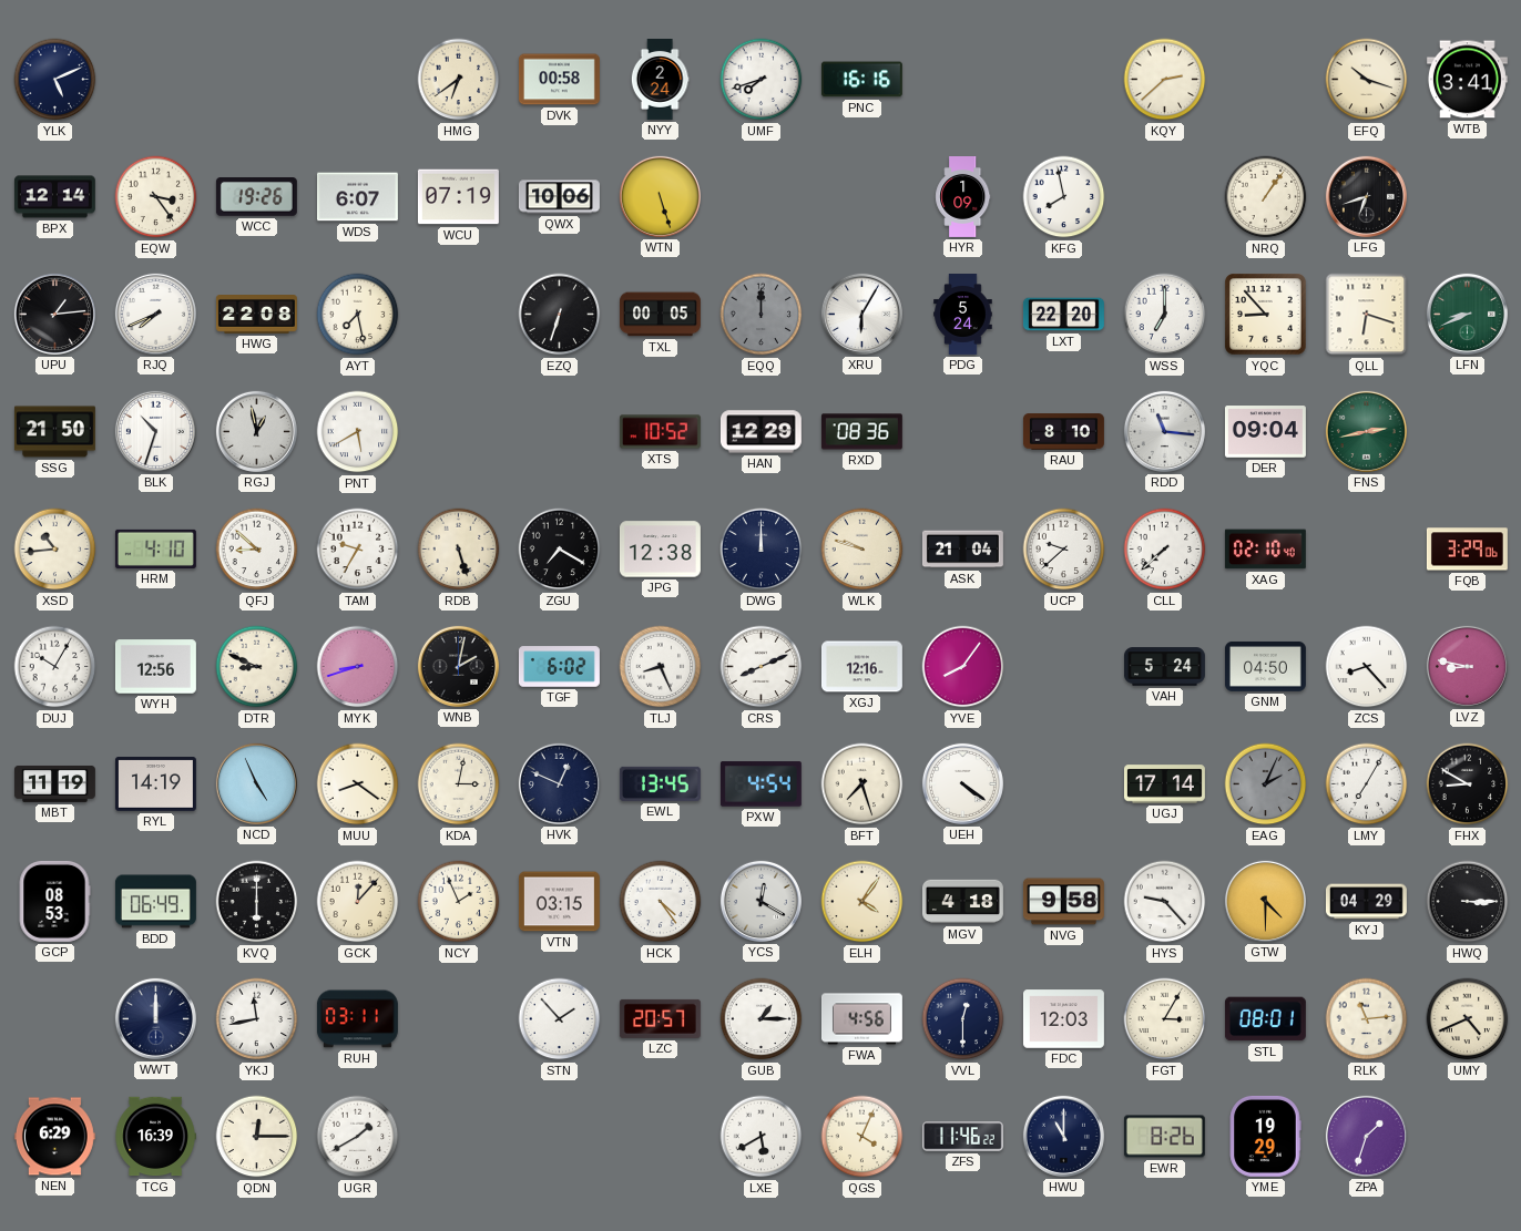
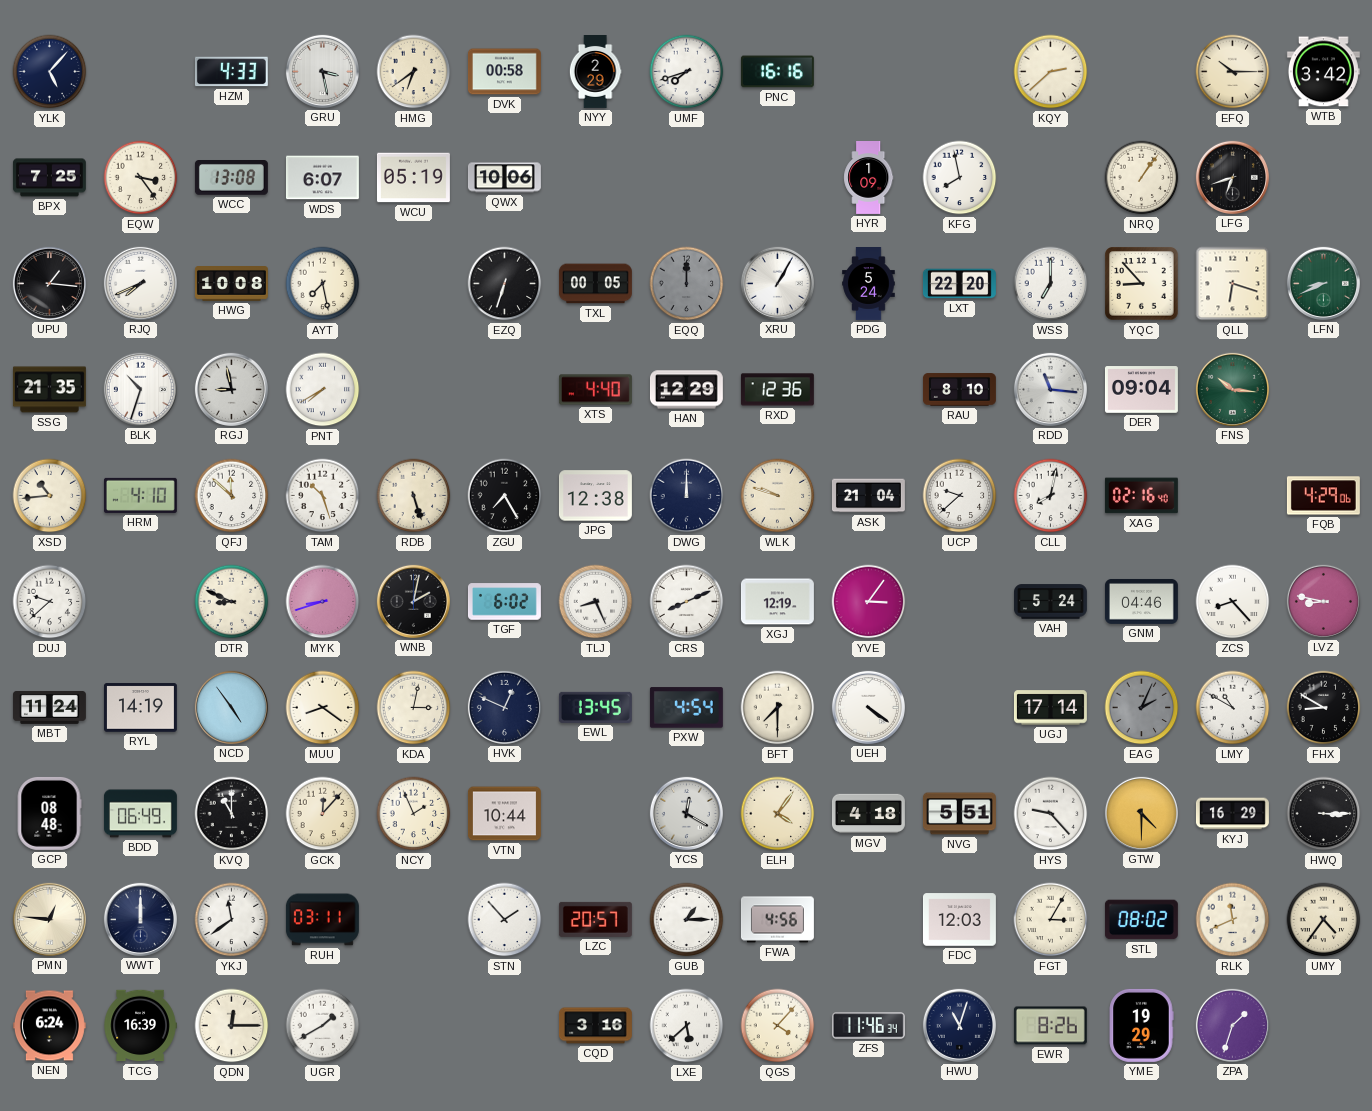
YLK: 5:11 -> 5:07 (50, 72)
HZM: none -> 4:33 (231, 72)
GRU: none -> 3:28 (322, 71)
NYY: 2:24 -> 2:29 (595, 72)
EFQ: 10:18 -> 10:15 (1233, 72)
WTB: 3:41 -> 3:42 (1323, 72)
BPX: 12:14 -> 7:25 (49, 178)
WCC: 19:26 -> 13:08 (231, 178)
WCU: 07:19 -> 05:19 (413, 178)
WTN: 5:27 -> none (660, 196)
UPU: 1:14 -> 1:16 (49, 283)
HWG: 22:08 -> 10:08 (231, 284)
XRU: 6:05 -> 1:05 (777, 283)
SSG: 21:50 -> 21:35 (49, 390)
RGJ: 12:58 -> 8:58 (231, 389)
PNT: 5:40 -> 7:40 (323, 390)
XTS: 10:52 -> 4:40 (595, 390)
RXD: 08:36 -> 12:36 (777, 390)
FNS: 2:43 -> 10:16 (1232, 389)
QFJ: 8:52 -> 11:52 (232, 496)
TAM: 9:35 -> 10:27 (323, 496)
ZGU: 7:20 -> 7:25 (505, 496)
CLL: 7:38 -> 8:02 (1051, 496)
XAG: 02:10 -> 02:16 (1141, 496)
FQB: 3:29 -> 4:29 (1323, 496)
DUJ: 10:05 -> 9:38 (50, 602)
WYH: 12:56 -> none (155, 667)
XGJ: 12:16 -> 12:19 (777, 602)
YVE: 8:06 -> 3:06 (869, 602)
GNM: 04:50 -> 04:46 (1141, 601)
MBT: 11:19 -> 11:24 (49, 707)
NCD: 4:56 -> 4:54 (231, 707)
BFT: 7:27 -> 7:30 (778, 708)
LMY: 7:05 -> 10:50 (1233, 708)
GCP: 08:53 -> 08:48 (49, 813)
KVQ: 6:00 -> 11:00 (232, 814)
VTN: 03:15 -> 10:44 (504, 814)
HCK: 4:24 -> none (661, 902)
NVG: 9:58 -> 5:51 (959, 814)
KYJ: 04:29 -> 16:29 (1232, 814)
PMN: none -> 12:46 (49, 919)
YKJ: 11:43 -> 11:39 (232, 920)
VVL: 12:30 -> none (963, 1019)
STL: 08:01 -> 08:02 (1141, 920)
RLK: 11:14 -> 11:41 (1233, 920)
UMY: 4:41 -> 4:36 (1324, 920)
NEN: 6:29 -> 6:24 (49, 1026)
CQD: none -> 3:16 (595, 1026)
LXE: 5:40 -> 5:38 (687, 1026)
QGS: 4:04 -> 4:07 (778, 1026)
ZFS: 11:46:22 -> 11:46:34 (868, 1026)
HWU: 11:00 -> 11:03 (959, 1025)
